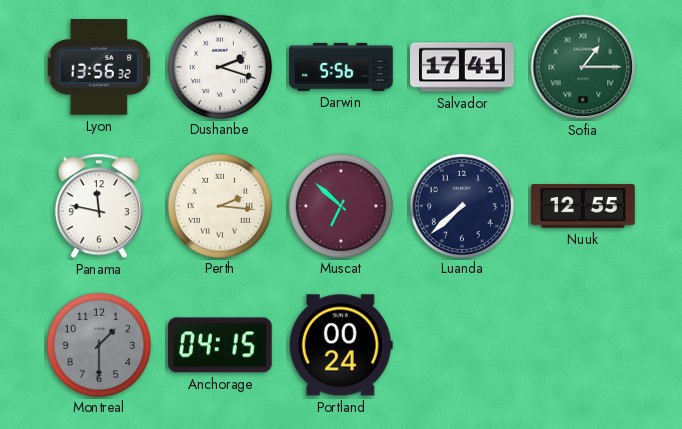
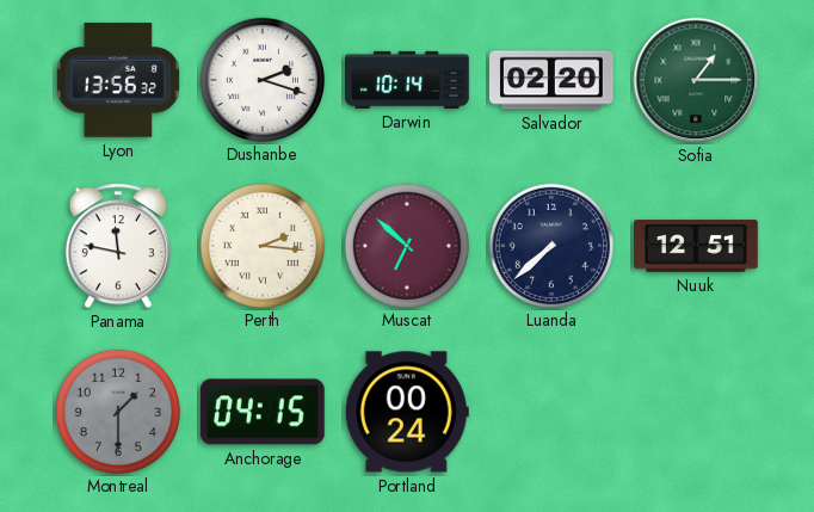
Darwin: 5:56 -> 10:14 (407, 80)
Salvador: 17:41 -> 02:20 (551, 80)
Nuuk: 12:55 -> 12:51 (697, 246)
